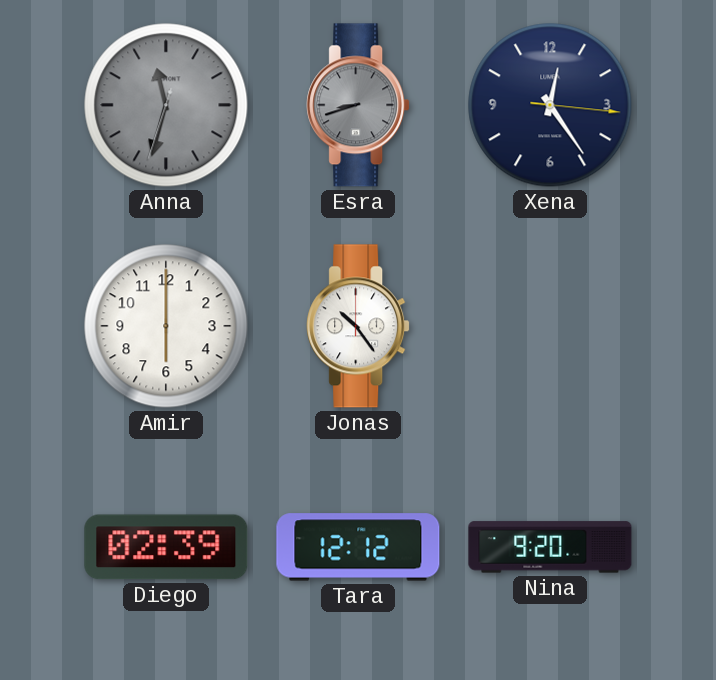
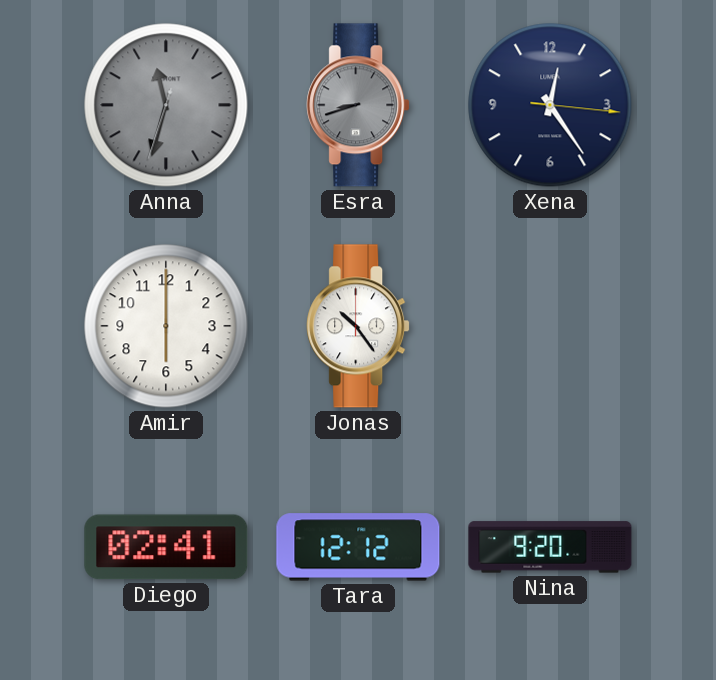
Diego: 02:39 -> 02:41 (166, 547)
